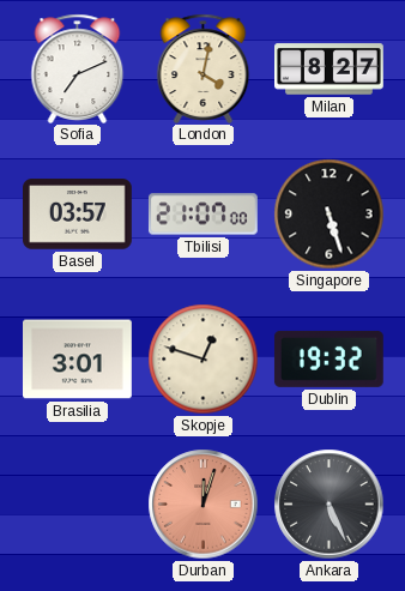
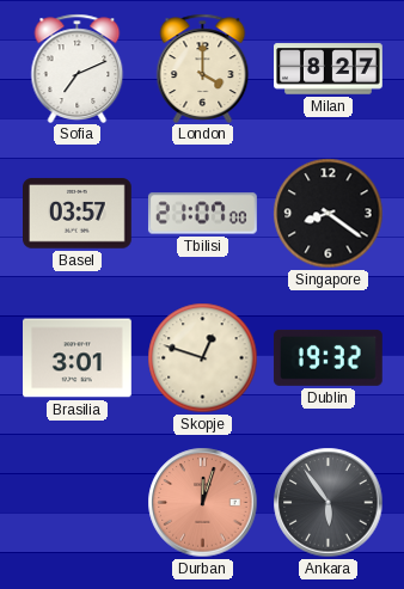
London: 4:02 -> 4:00 (203, 68)
Singapore: 5:27 -> 8:21 (329, 214)
Ankara: 5:26 -> 5:54 (329, 503)
